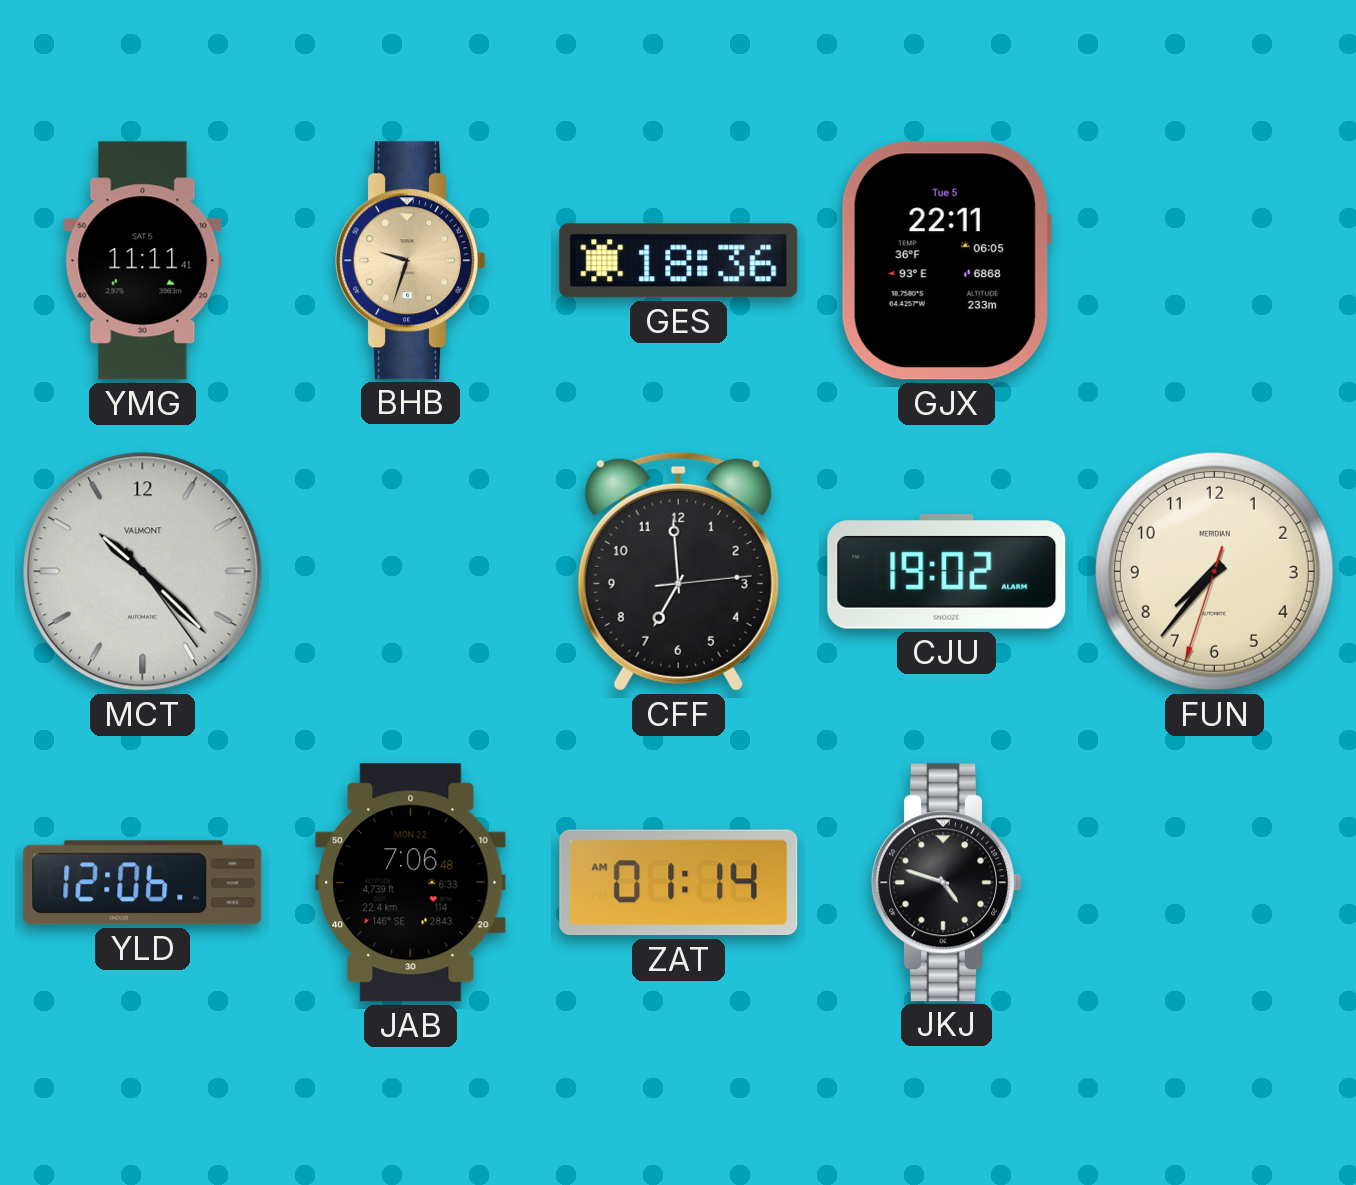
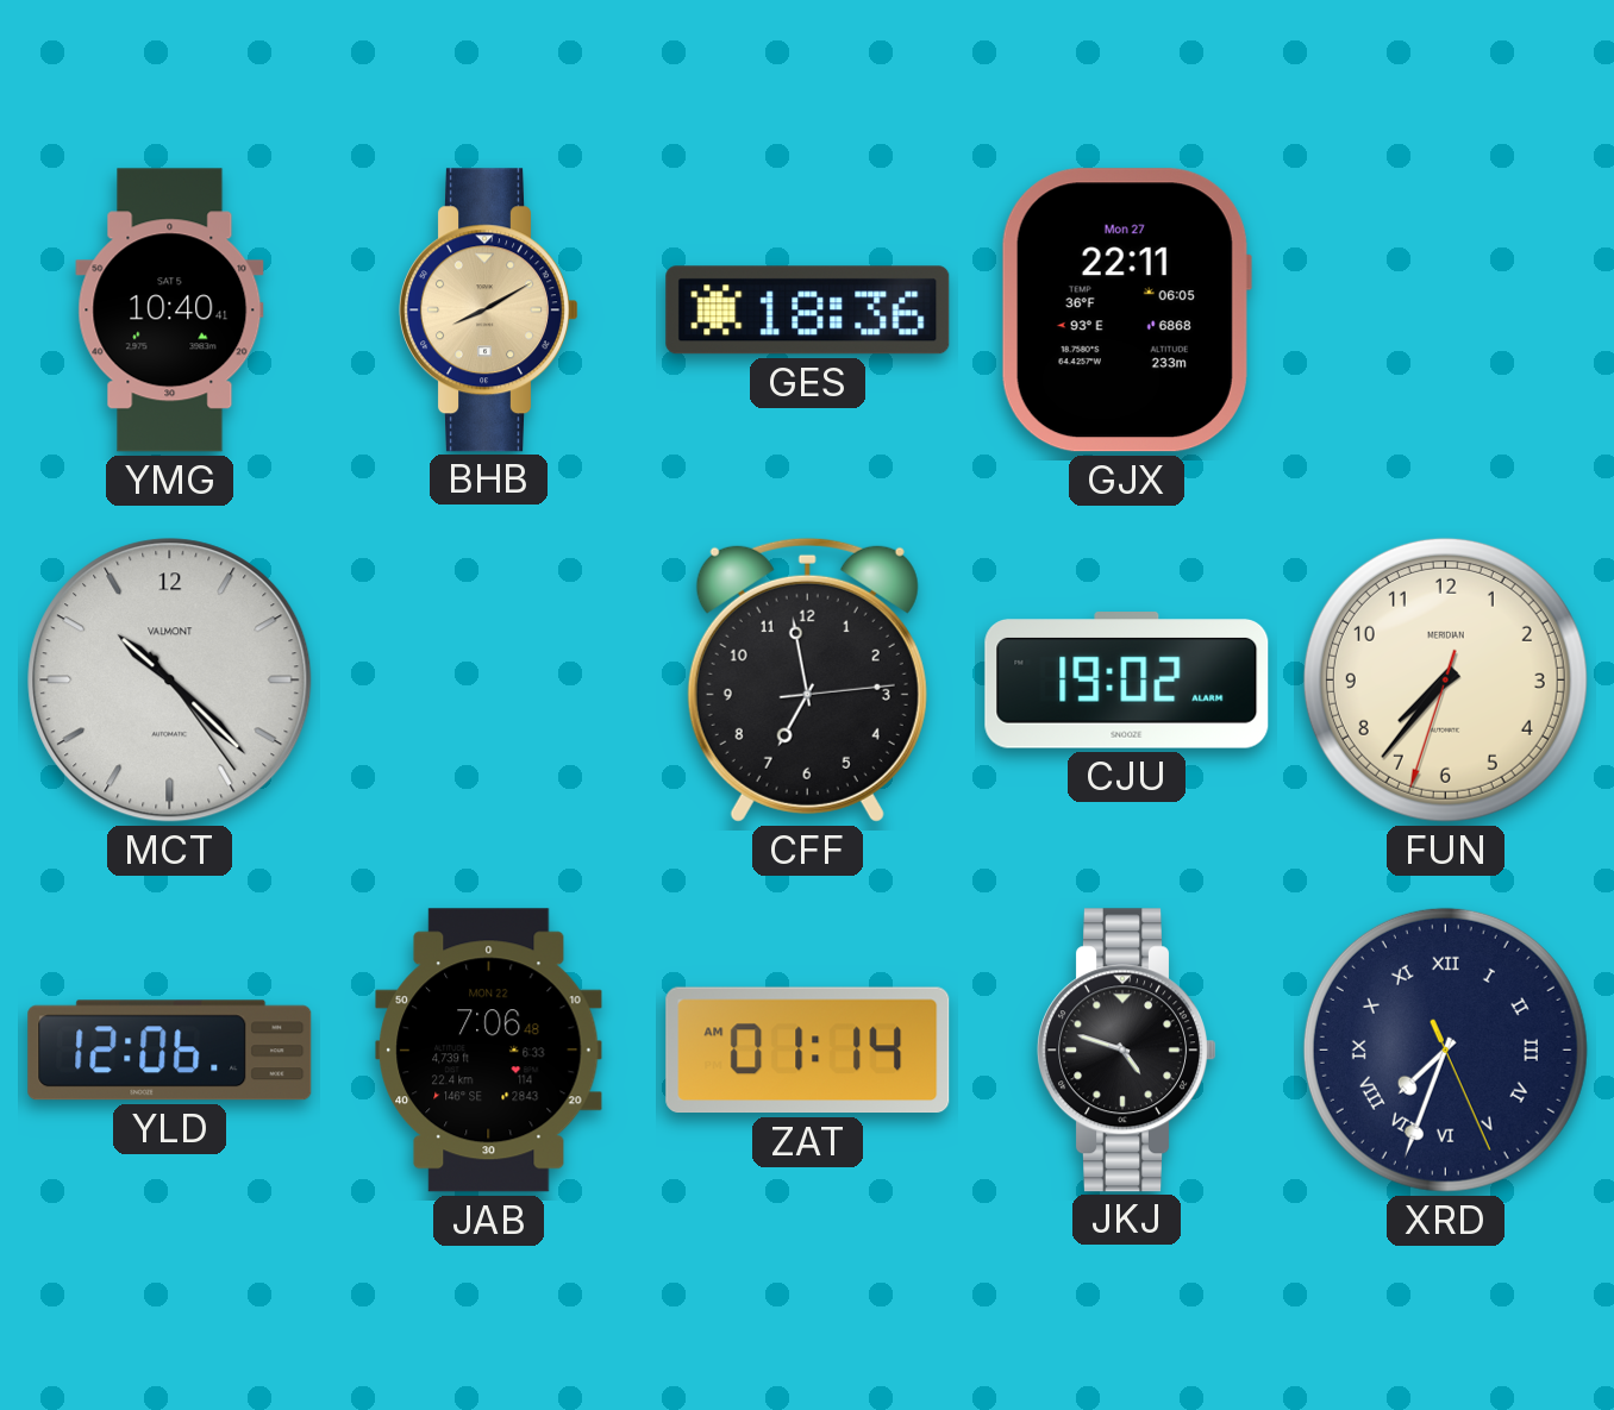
YMG: 11:11 -> 10:40 (170, 311)
BHB: 9:33 -> 8:10 (489, 311)
GJX date: Tue 5 -> Mon 27 (1126, 311)
CFF: 6:59 -> 6:58 (807, 679)
XRD: none -> 7:33 (1445, 1049)
